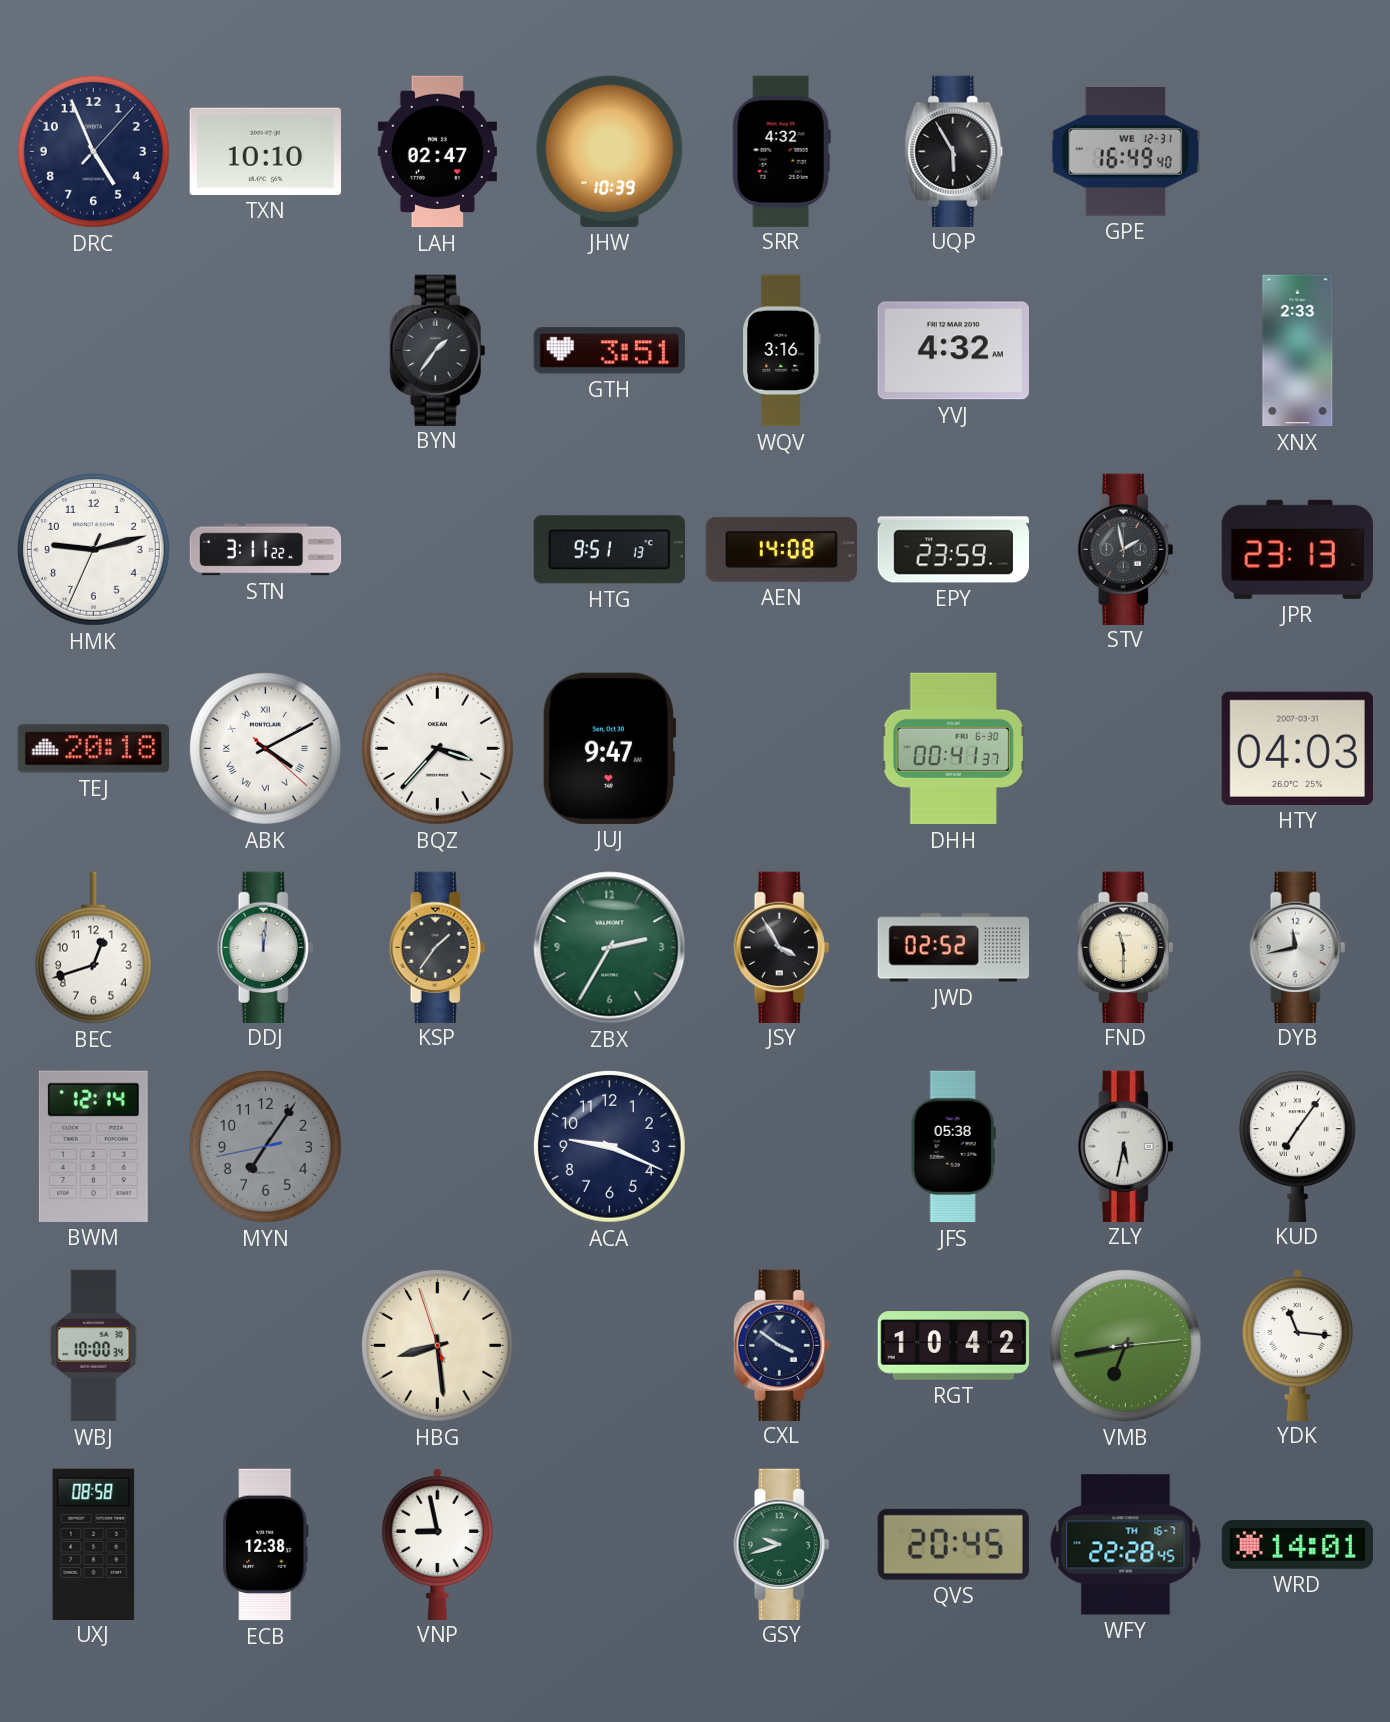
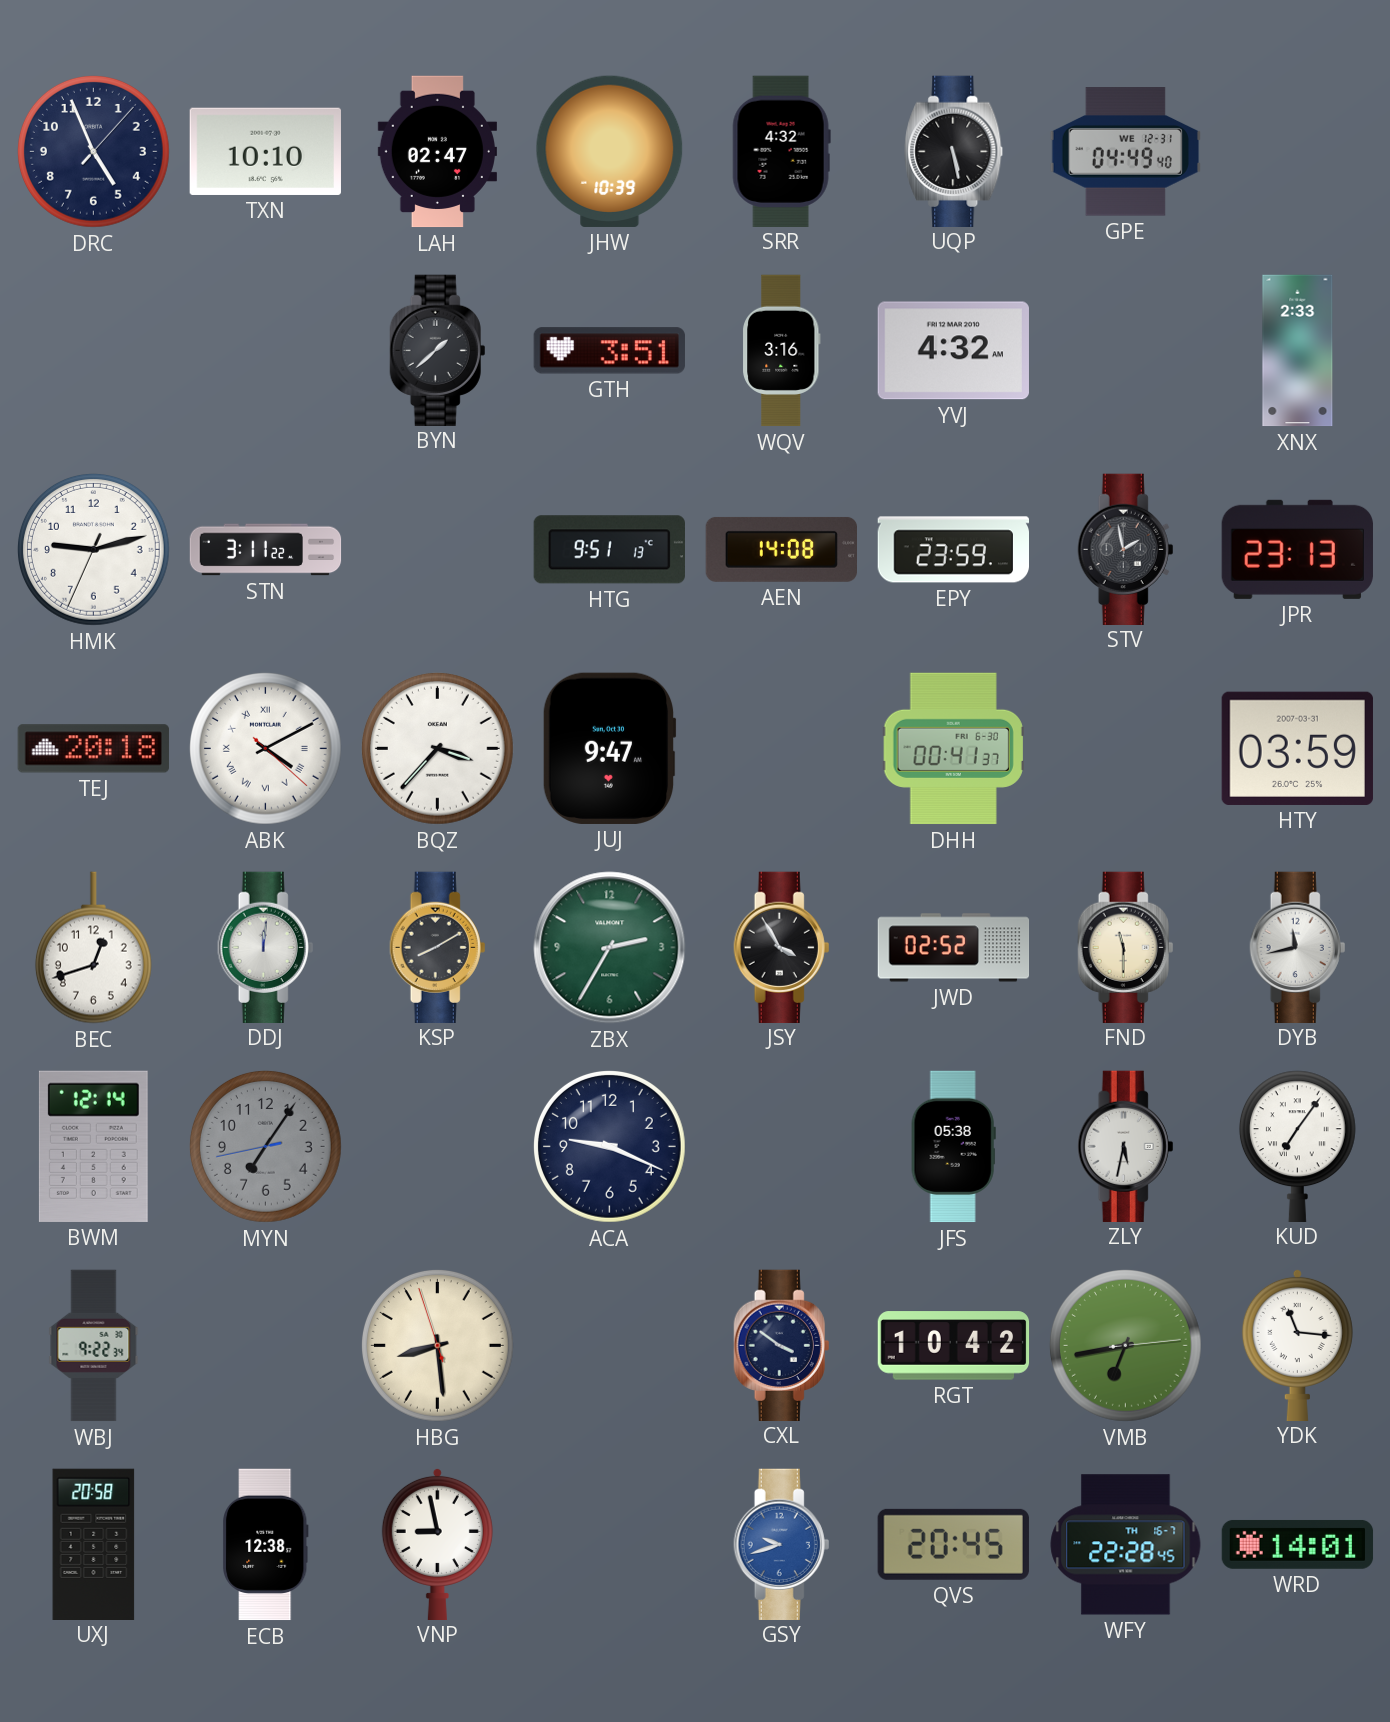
UQP: 5:55 -> 5:28 (954, 151)
GPE: 16:49 -> 04:49 (1125, 152)
BYN: 1:36 -> 1:38 (438, 350)
HTY: 04:03 -> 03:59 (1297, 748)
KSP: 1:36 -> 8:10 (438, 947)
WBJ: 10:00 -> 9:22 (94, 1346)
UXJ: 08:58 -> 20:58 (94, 1544)
GSY dial: green -> blue (782, 1544)
